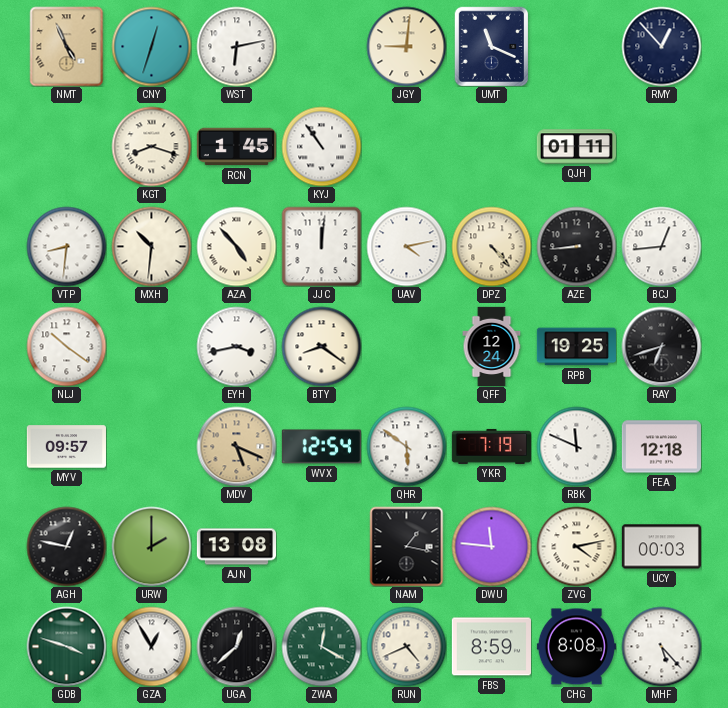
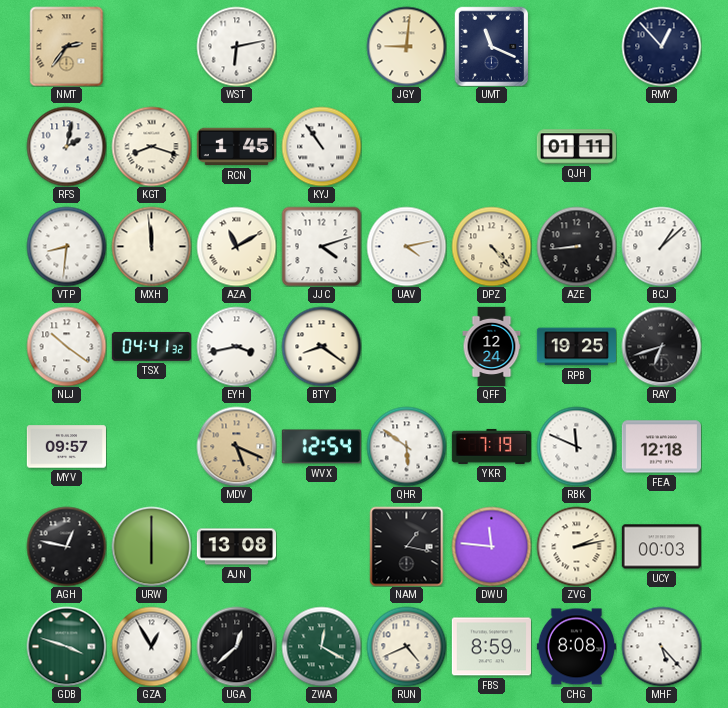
NMT: 4:56 -> 2:36 (67, 46)
CNY: 12:33 -> none (151, 46)
RFS: none -> 2:02 (66, 146)
MXH: 10:31 -> 11:59 (151, 246)
AZA: 4:53 -> 11:10 (236, 246)
JJC: 12:01 -> 4:12 (321, 246)
BCJ: 12:44 -> 1:08 (661, 246)
TSX: none -> 04:41 (151, 346)
URW: 2:00 -> 6:00 (151, 546)
ZVG: 4:13 -> 2:13 (576, 546)
